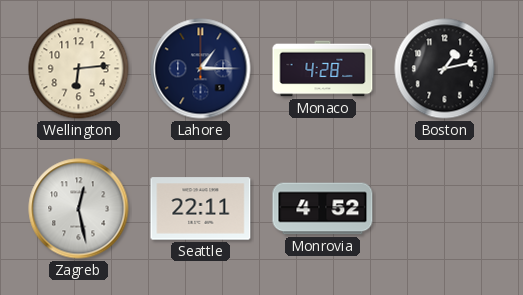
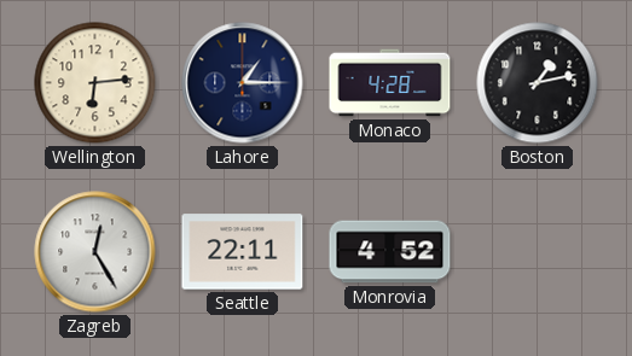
Zagreb: 12:28 -> 12:25 (95, 252)
